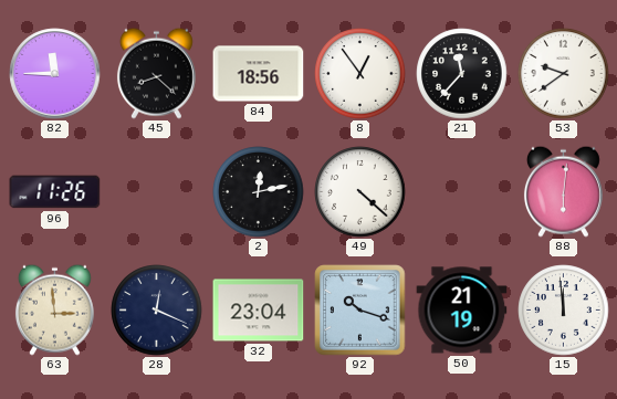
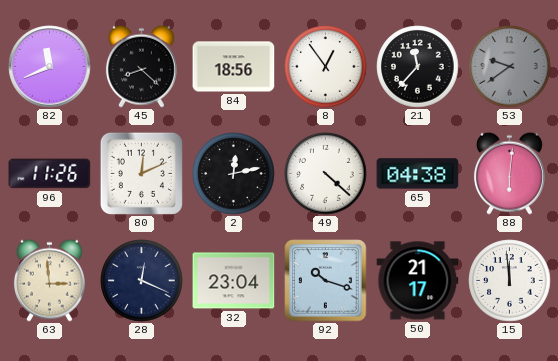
82: 11:45 -> 11:41 (50, 67)
53 dial: white -> grey (510, 67)
80: none -> 12:11 (141, 173)
65: none -> 04:38 (418, 174)
50: 21:19 -> 21:17 (418, 281)
